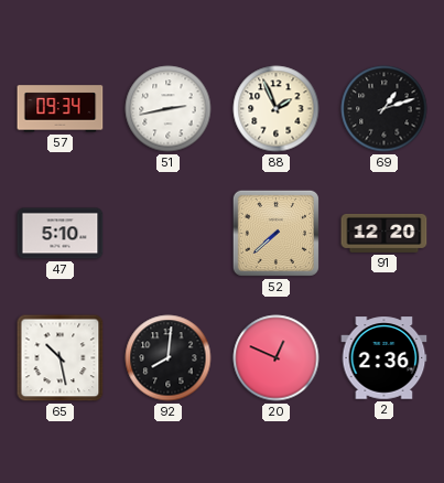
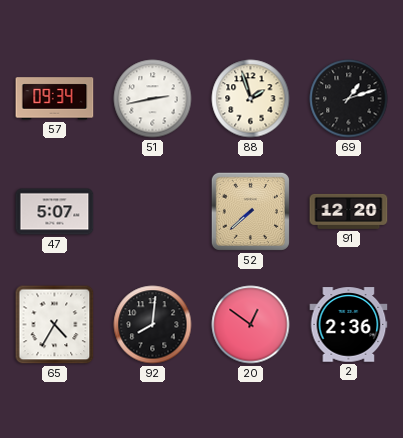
88: 1:56 -> 1:57 (251, 99)
47: 5:10 -> 5:07 (55, 212)
65: 10:28 -> 4:35 (55, 325)
20: 12:49 -> 12:51 (251, 325)
